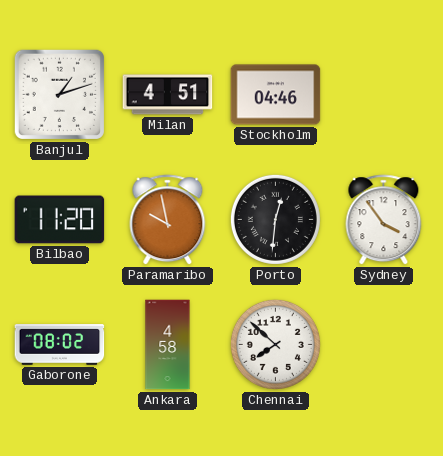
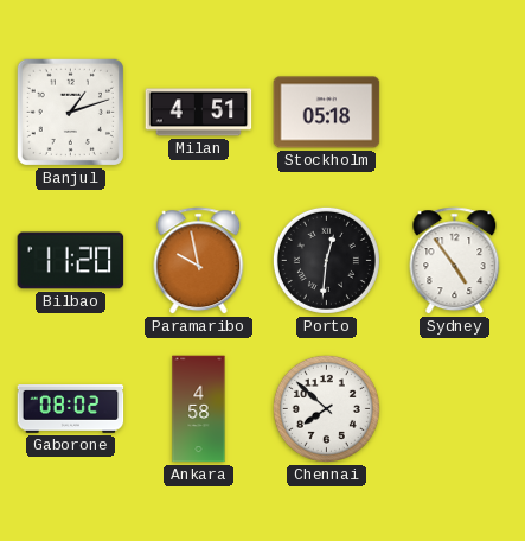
Stockholm: 04:46 -> 05:18 (327, 113)
Sydney: 3:54 -> 4:54 (455, 261)
